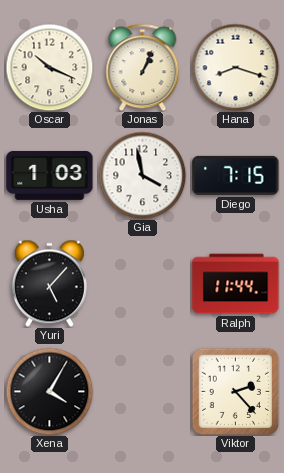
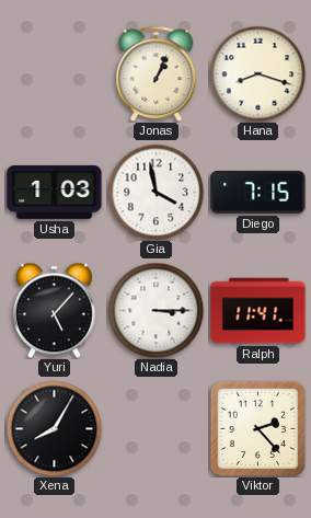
Oscar: 10:19 -> none (49, 67)
Nadia: none -> 3:15 (155, 310)
Ralph: 11:44 -> 11:41 (258, 311)
Xena: 4:05 -> 8:05 (54, 428)
